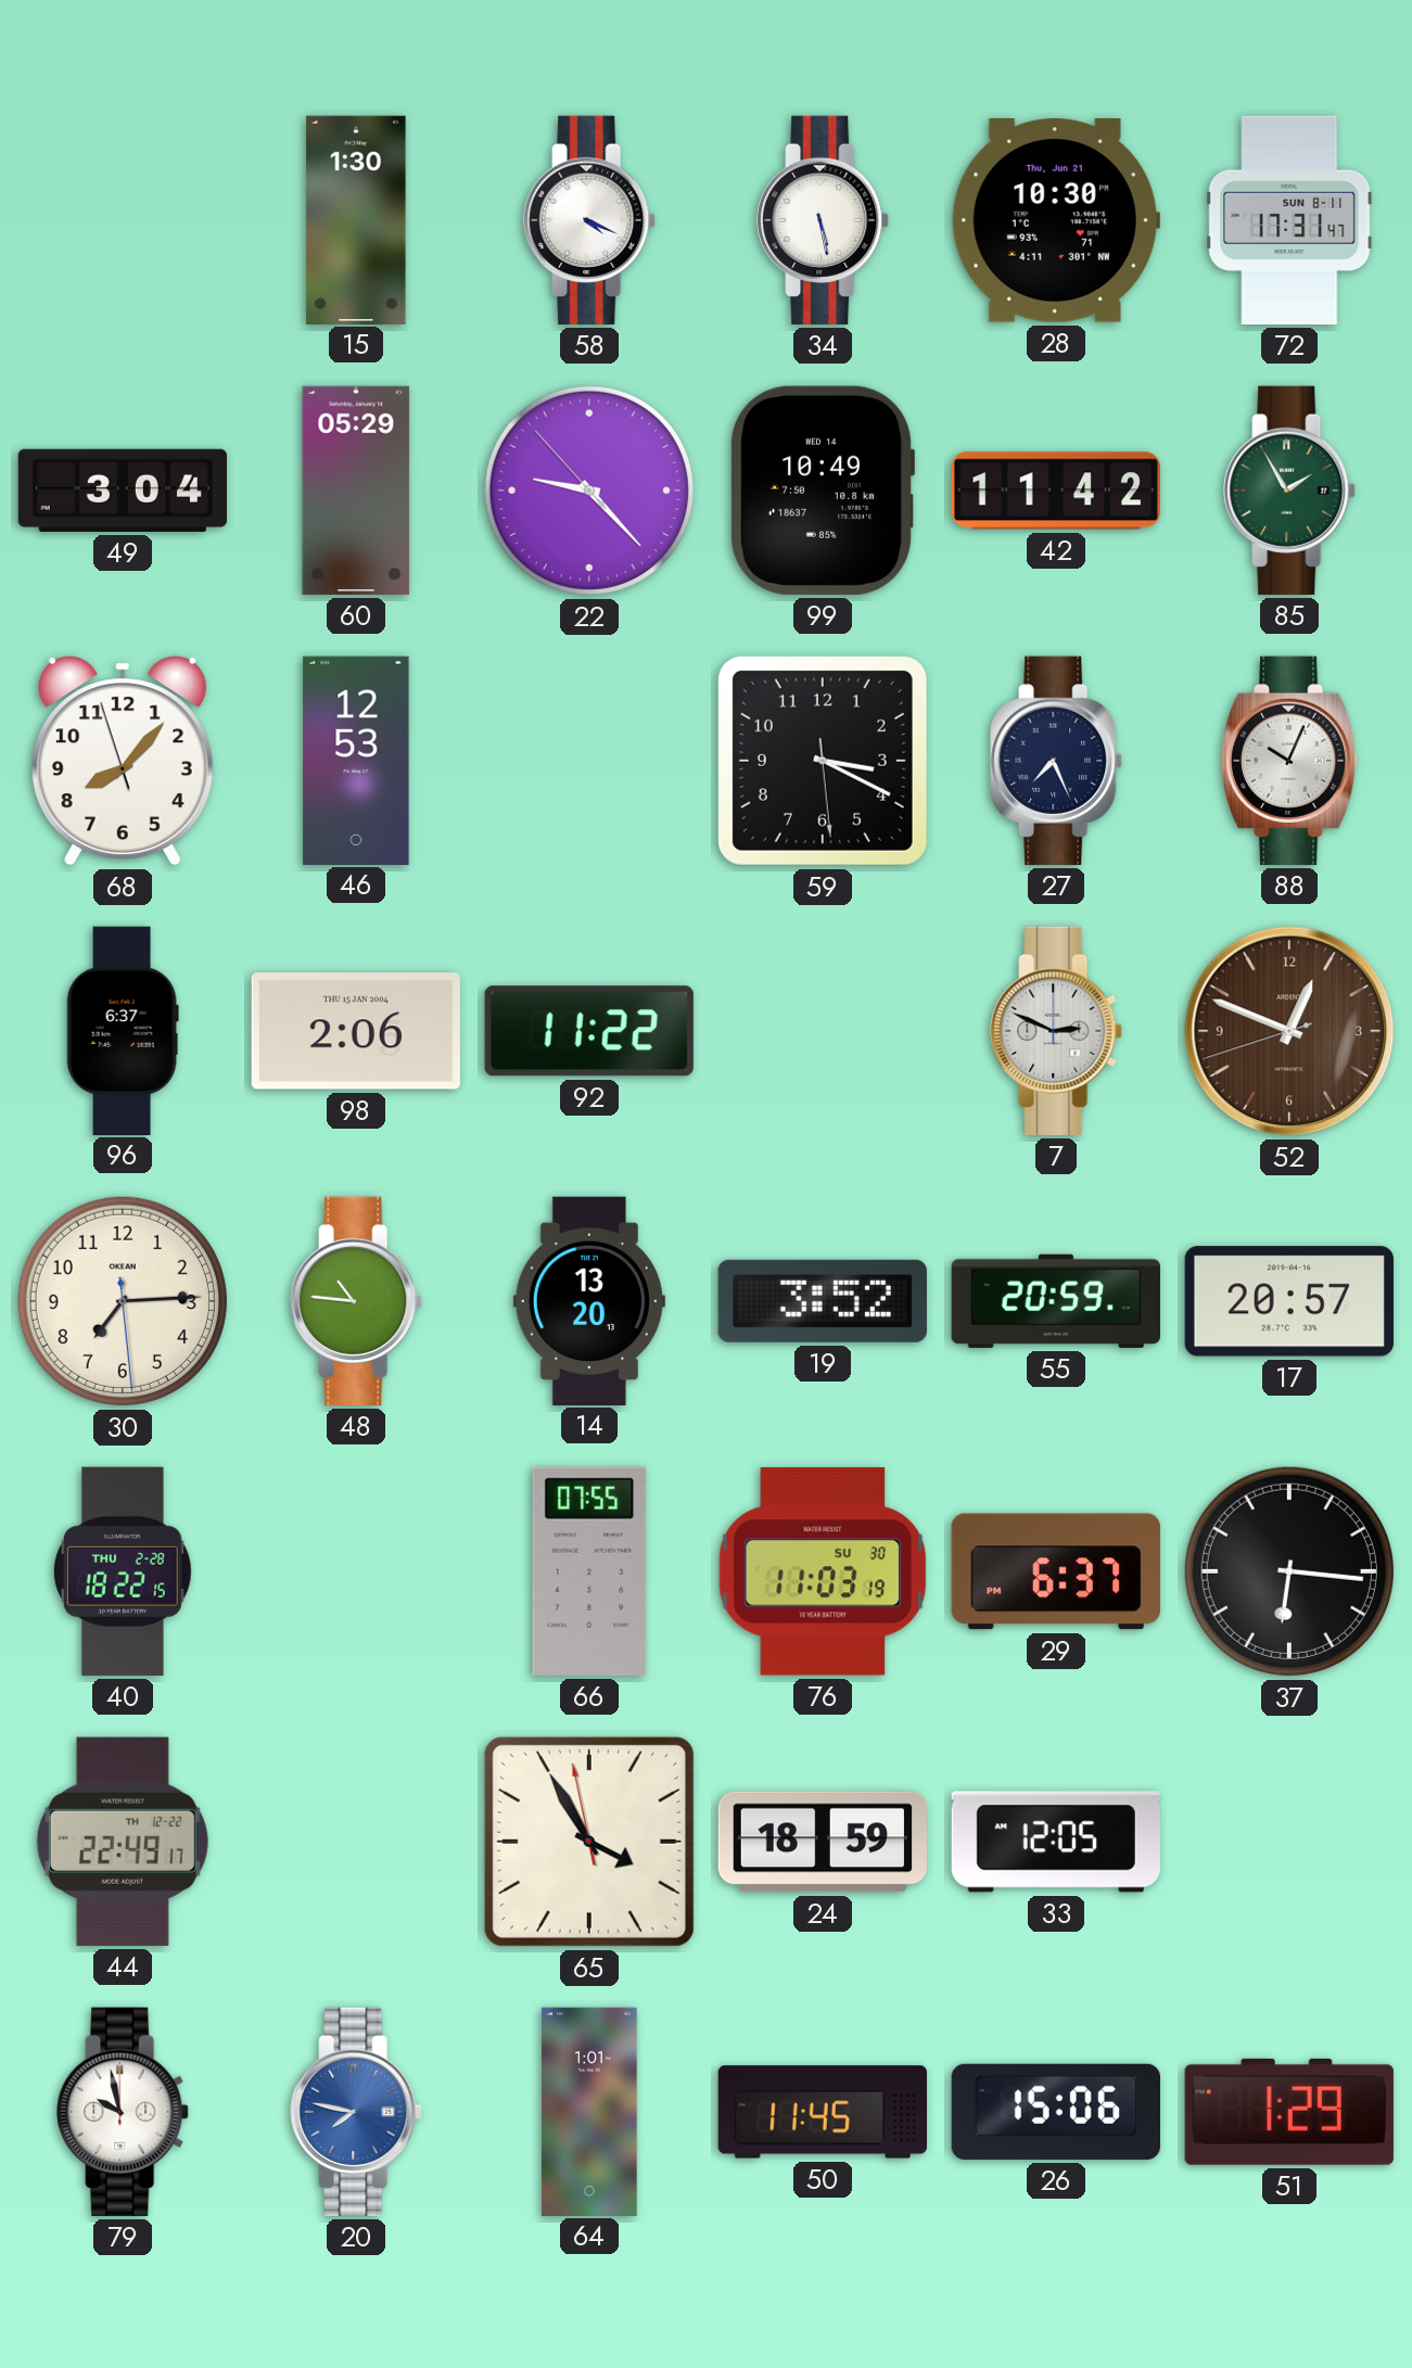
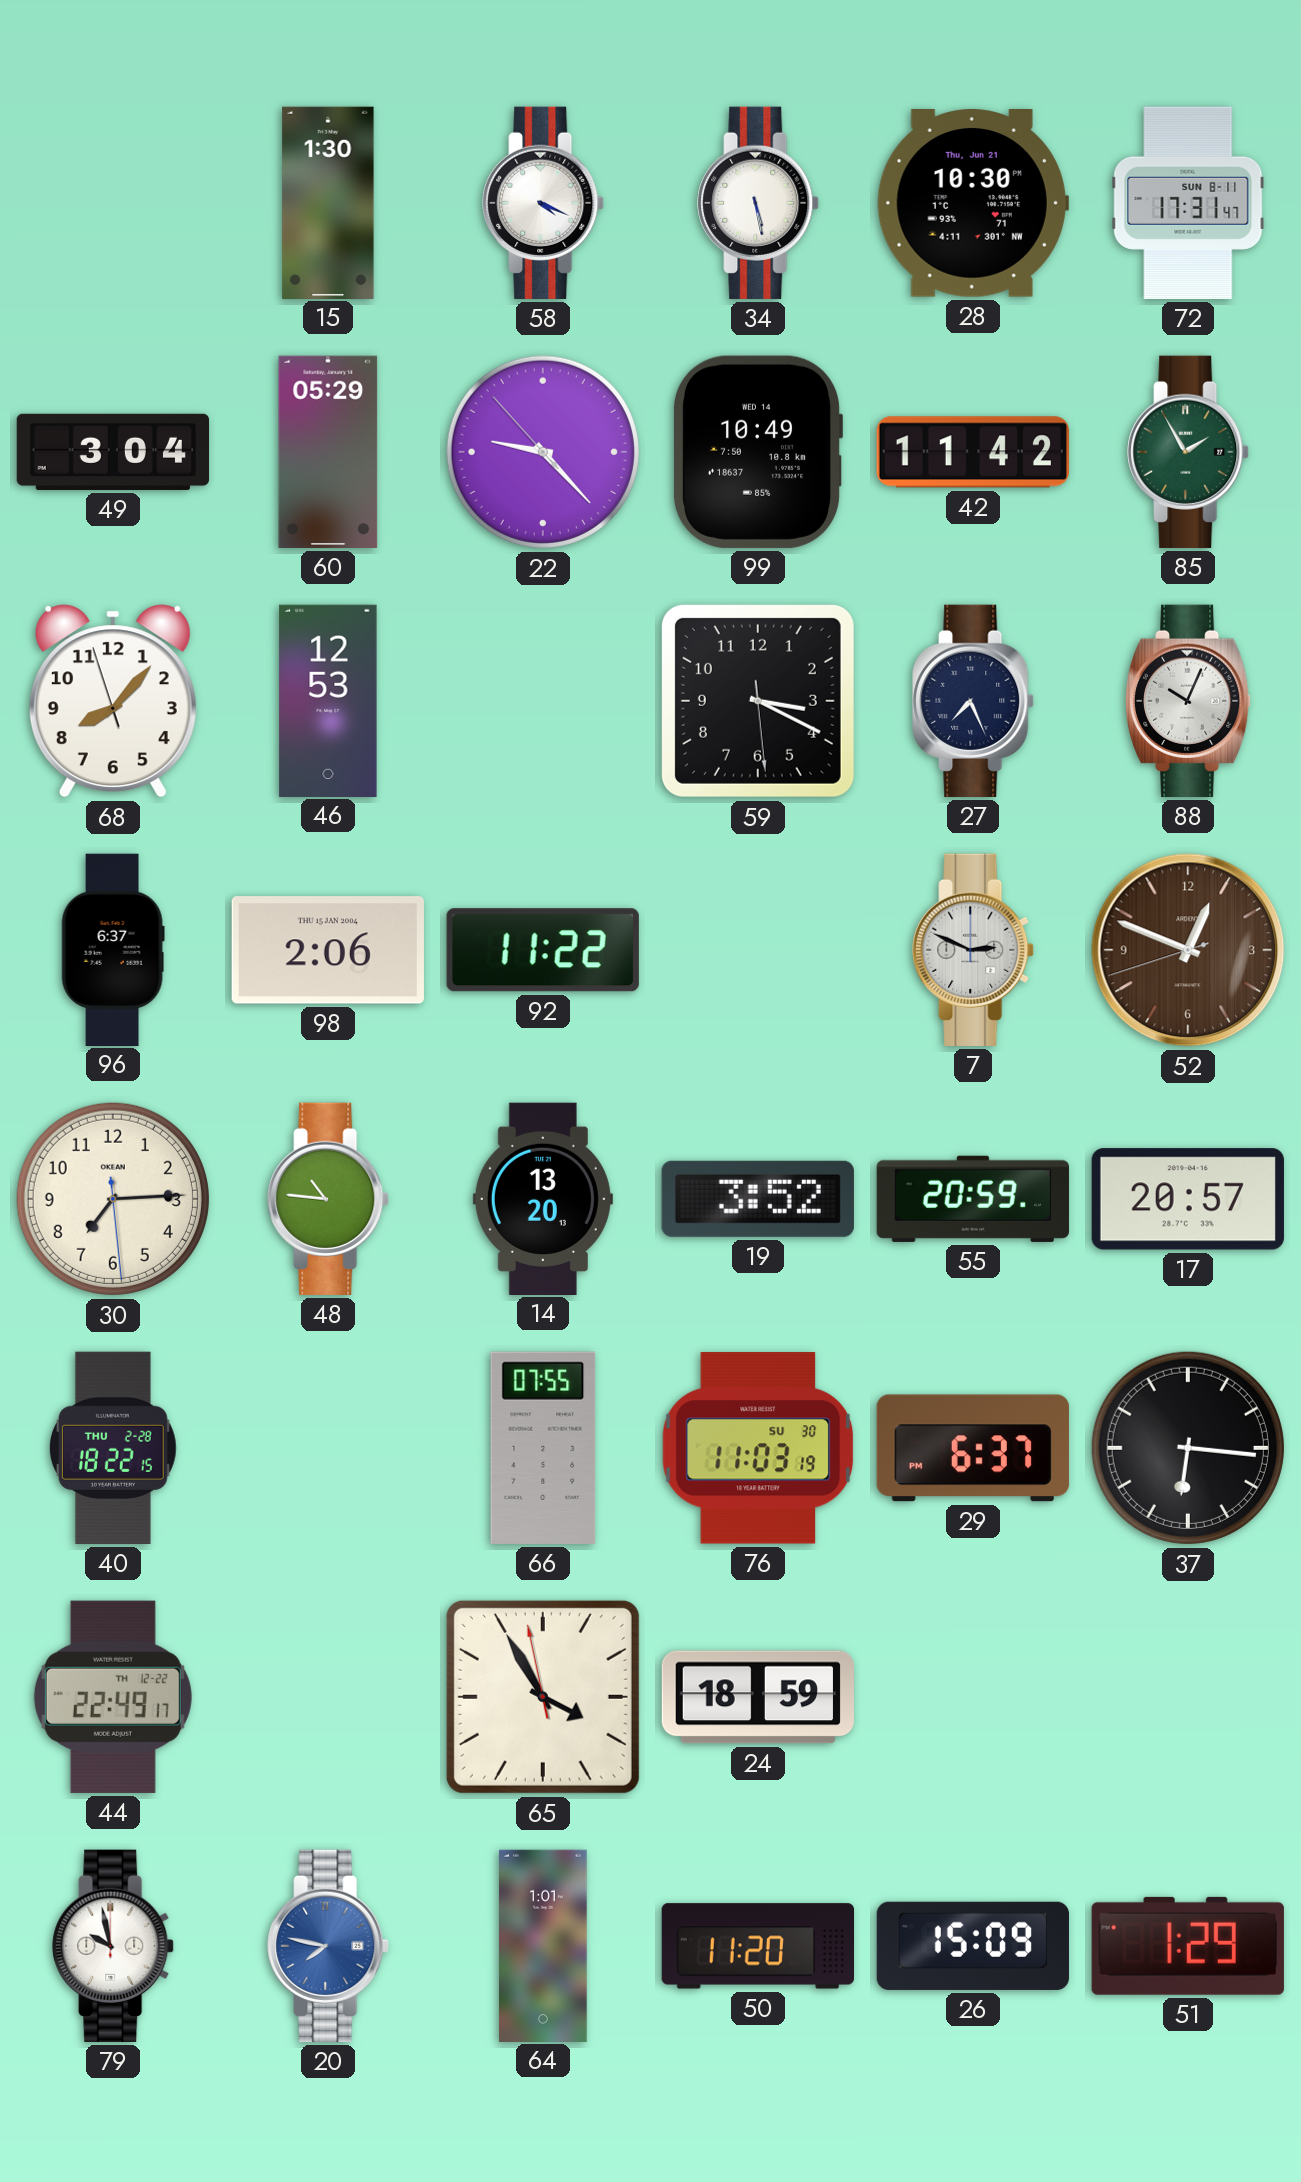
33: 12:05 -> none (1056, 1842)
50: 11:45 -> 11:20 (757, 1946)
26: 15:06 -> 15:09 (973, 1946)
